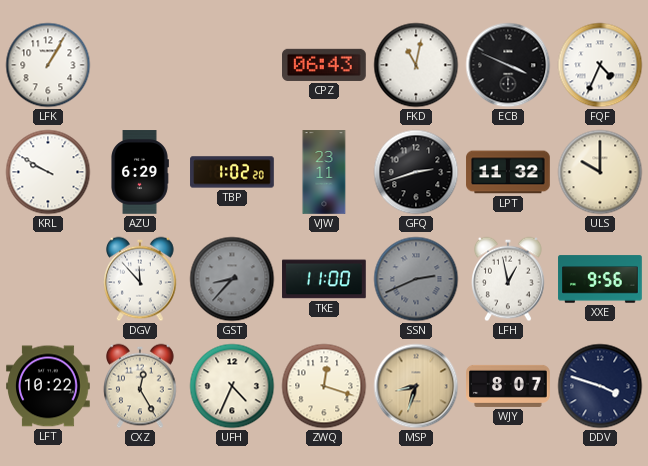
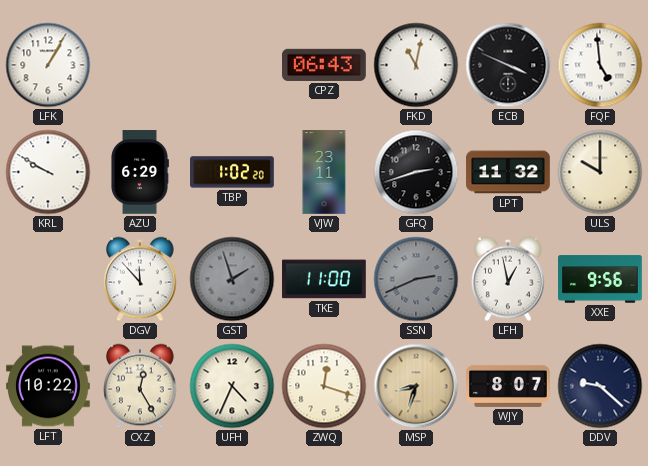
FQF: 4:34 -> 4:59 (600, 65)
GST: 8:37 -> 1:57 (232, 279)
DDV: 3:48 -> 9:22 (600, 386)
